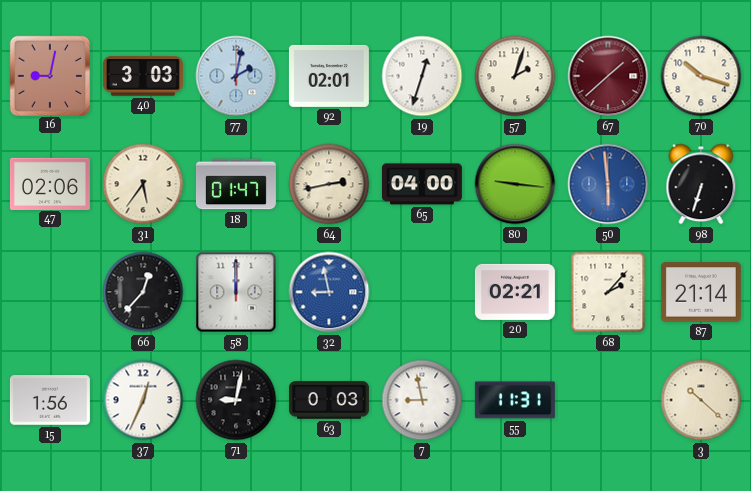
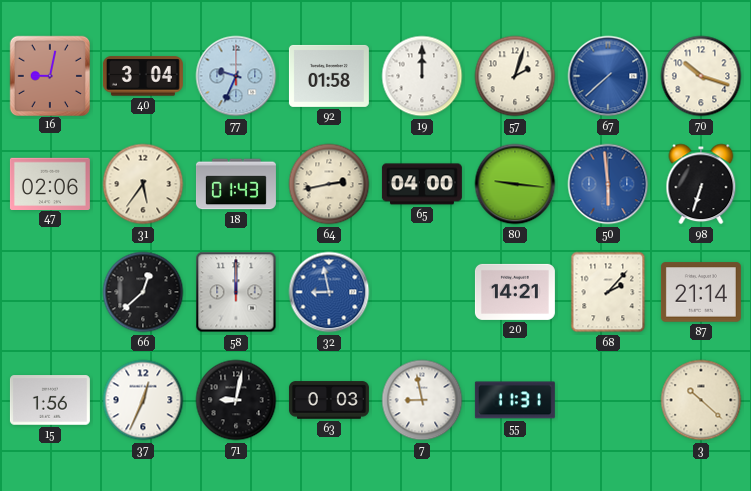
40: 3:03 -> 3:04 (143, 76)
77: 2:02 -> 9:34 (236, 76)
92: 02:01 -> 01:58 (329, 76)
19: 12:33 -> 12:00 (422, 76)
67: 1:38 -> 7:38 (608, 76)
67 dial: burgundy -> blue (608, 76)
18: 01:47 -> 01:43 (236, 184)
66: 12:37 -> 12:38 (143, 292)
20: 02:21 -> 14:21 (515, 292)
